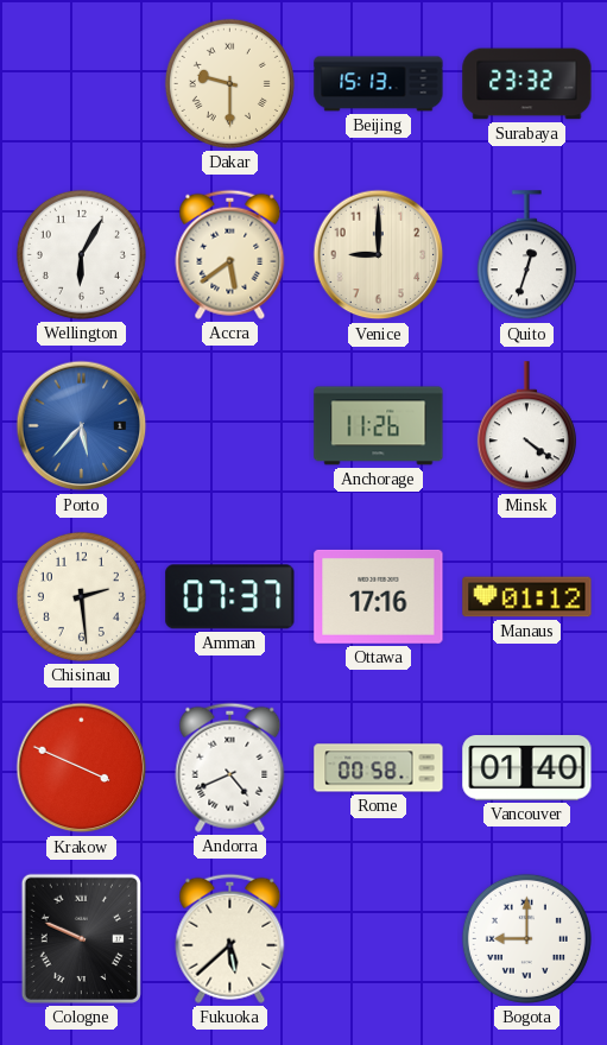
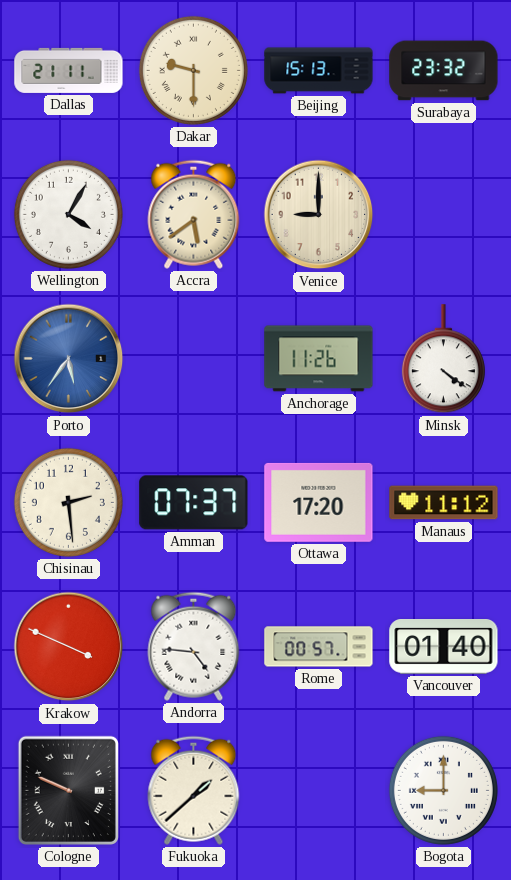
Dallas: none -> 21:11 (69, 70)
Wellington: 6:05 -> 4:05 (68, 214)
Quito: 12:33 -> none (526, 255)
Porto: 5:37 -> 5:36 (69, 359)
Ottawa: 17:16 -> 17:20 (319, 502)
Manaus: 01:12 -> 11:12 (444, 503)
Andorra: 4:41 -> 4:46 (194, 646)
Rome: 00:58 -> 00:57 (319, 647)
Fukuoka: 5:38 -> 1:38 (194, 790)
